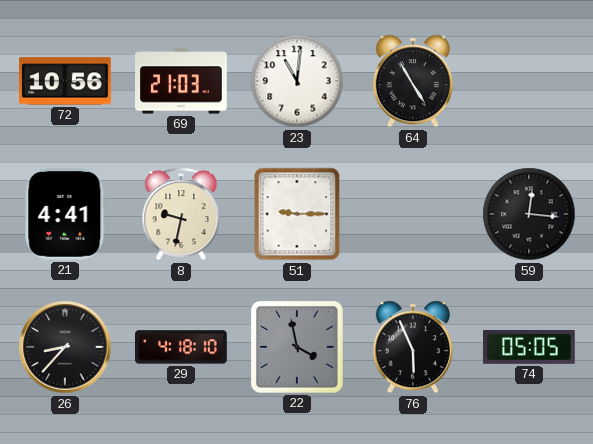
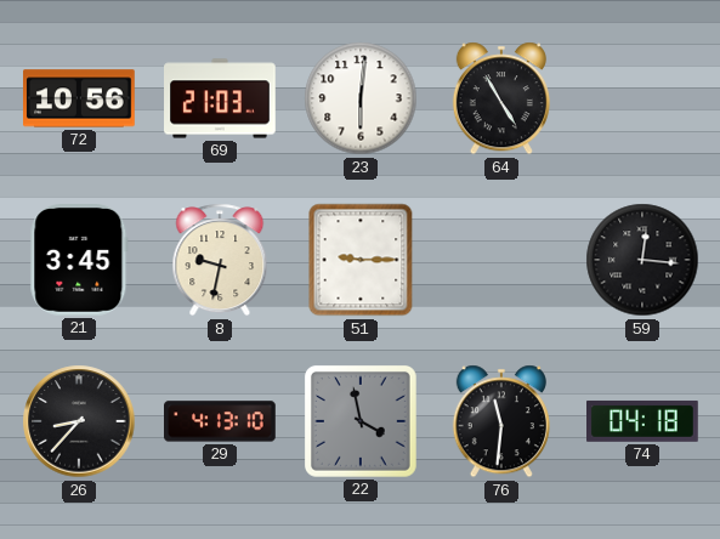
23: 11:01 -> 6:01 (361, 98)
21: 4:41 -> 3:45 (79, 261)
29: 4:18 -> 4:13 (221, 421)
76: 5:56 -> 11:31 (501, 421)
74: 05:05 -> 04:18 (644, 421)
